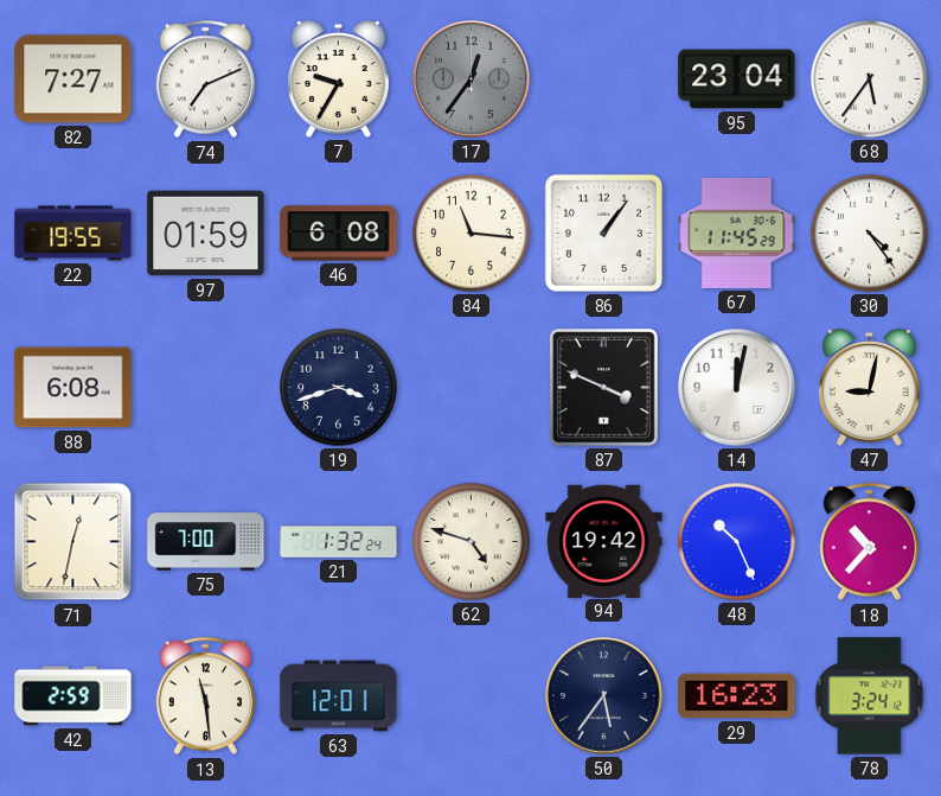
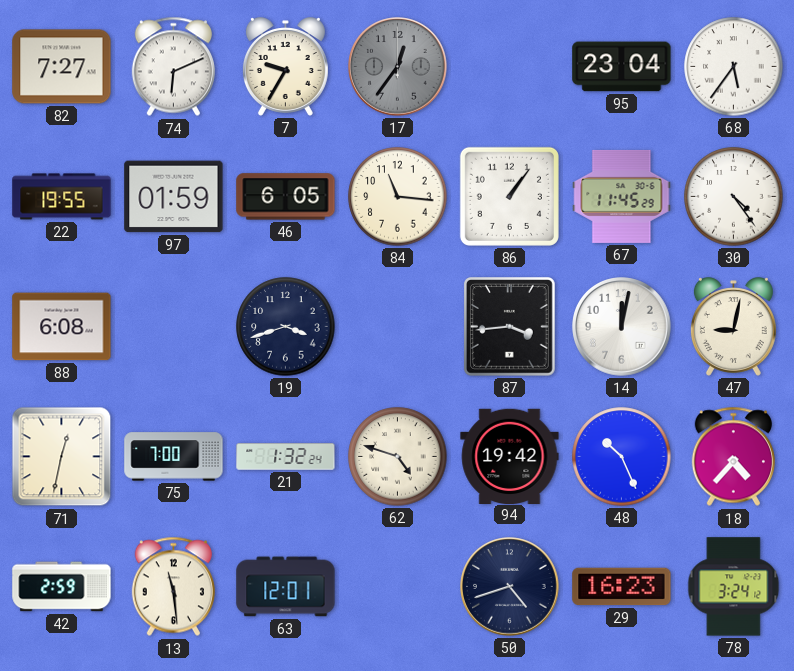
74: 7:11 -> 6:11 (173, 67)
46: 6:08 -> 6:05 (286, 197)
87: 3:49 -> 3:44 (510, 327)
18: 10:37 -> 4:37 (733, 457)
50: 5:36 -> 4:42 (510, 587)
